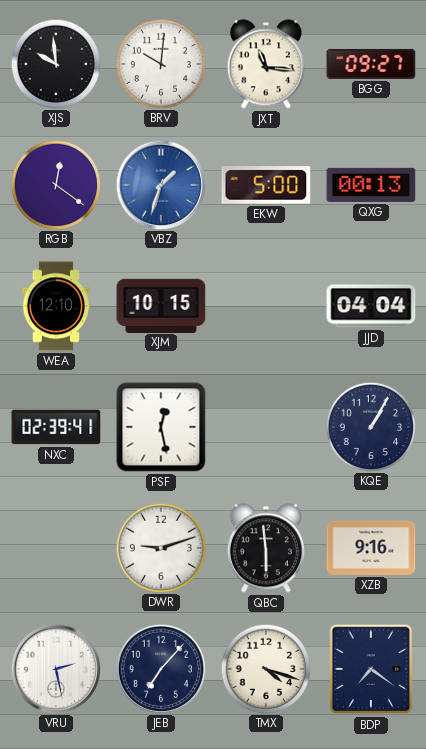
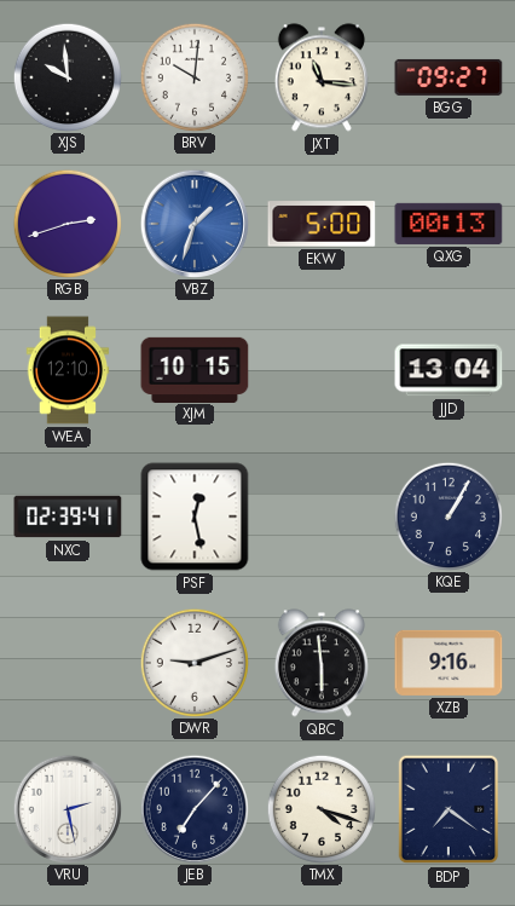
RGB: 12:21 -> 2:42 (66, 223)
JJD: 04:04 -> 13:04 (449, 370)
